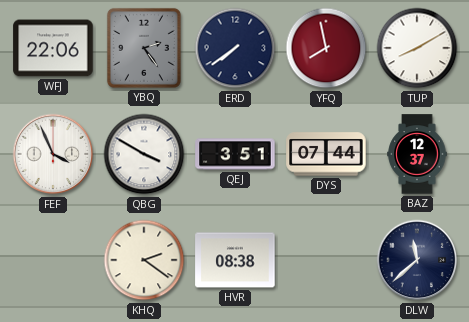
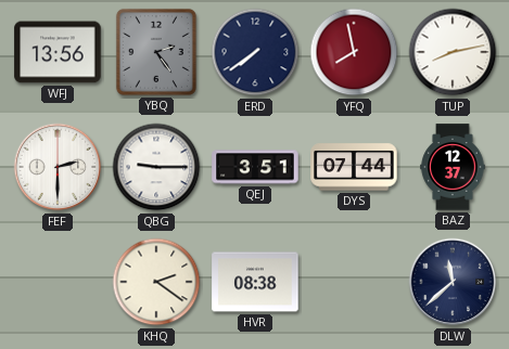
WFJ: 22:06 -> 13:56 (58, 52)
TUP: 8:10 -> 8:13 (453, 52)
FEF: 3:56 -> 2:30 (58, 167)
QBG: 3:50 -> 9:15 (156, 167)
